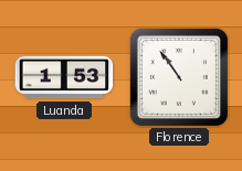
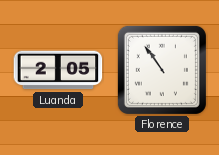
Luanda: 1:53 -> 2:05 (58, 70)
